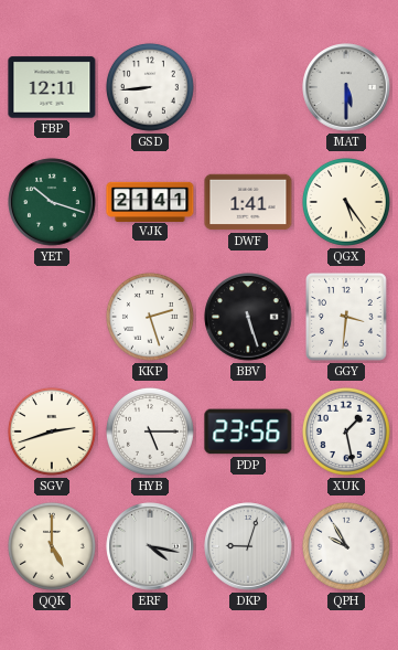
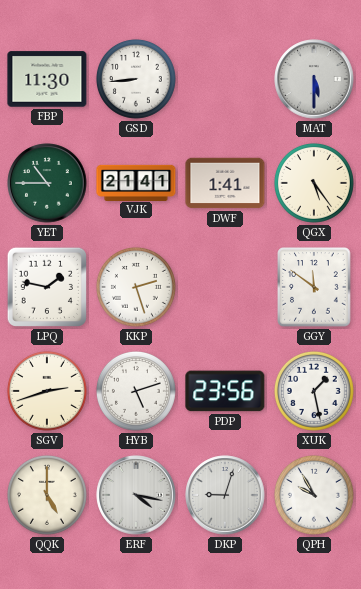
FBP: 12:11 -> 11:30 (47, 79)
YET: 10:18 -> 10:45 (47, 183)
LPQ: none -> 1:47 (47, 287)
BBV: 5:27 -> none (248, 317)
GGY: 3:31 -> 11:51 (314, 287)
HYB: 5:15 -> 5:12 (136, 391)
